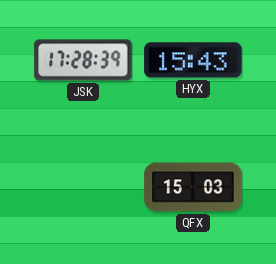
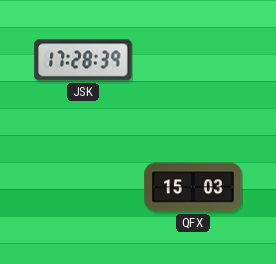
HYX: 15:43 -> none (193, 60)
